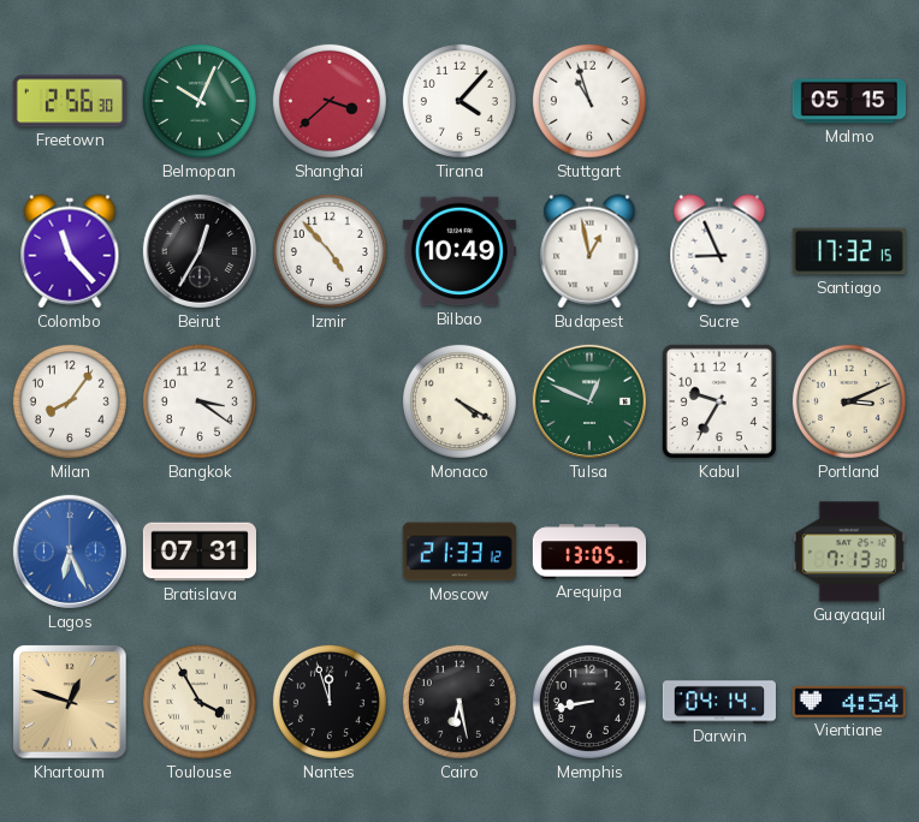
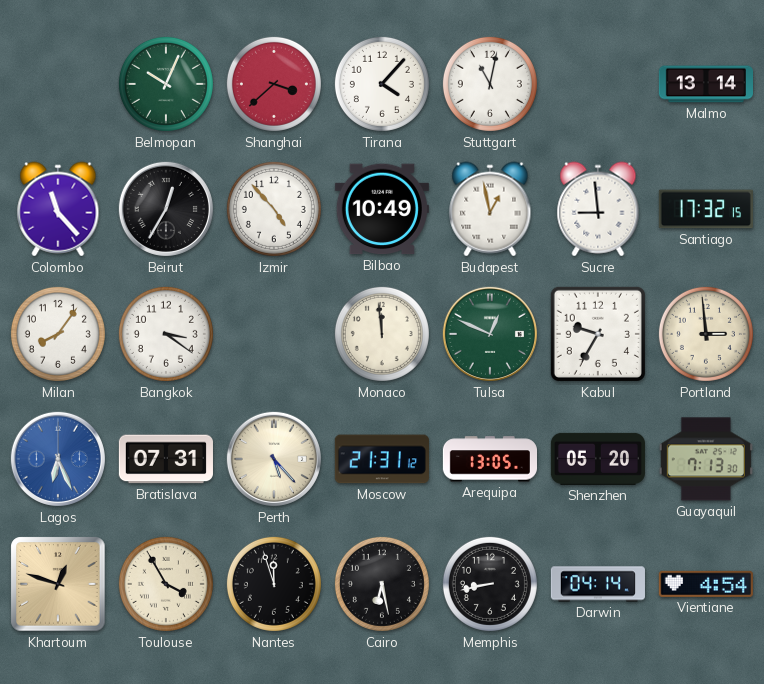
Freetown: 2:56 -> none (70, 101)
Stuttgart: 10:57 -> 11:02 (490, 84)
Malmo: 05:15 -> 13:14 (705, 84)
Sucre: 8:56 -> 8:59 (598, 209)
Monaco: 4:20 -> 11:59 (382, 334)
Portland: 3:11 -> 2:59 (706, 334)
Perth: none -> 5:23 (274, 459)
Moscow: 21:33 -> 21:31 (382, 459)
Shenzhen: none -> 05:20 (598, 459)
